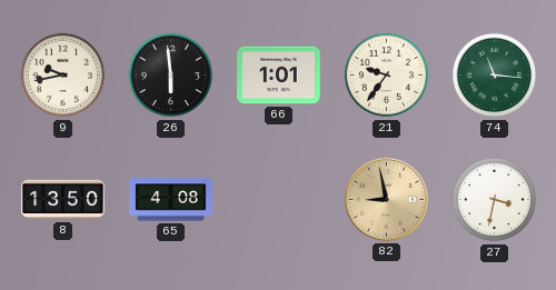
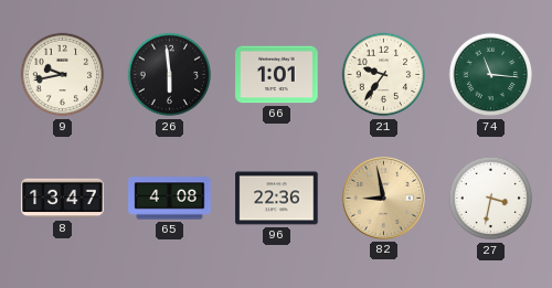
8: 13:50 -> 13:47 (63, 199)
96: none -> 22:36 (277, 199)
